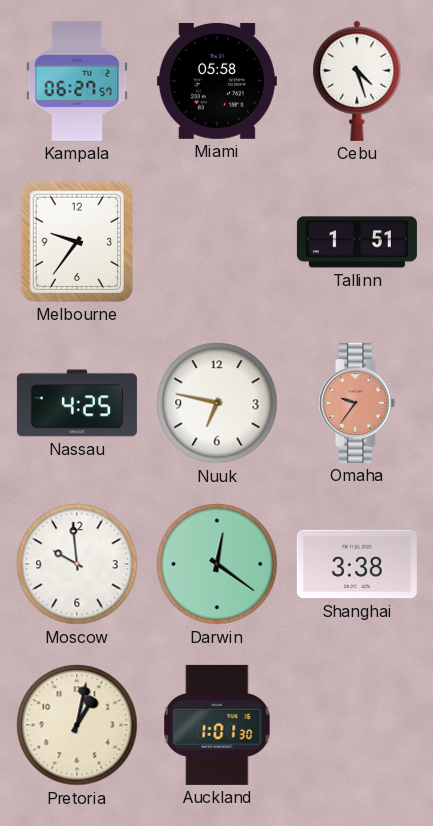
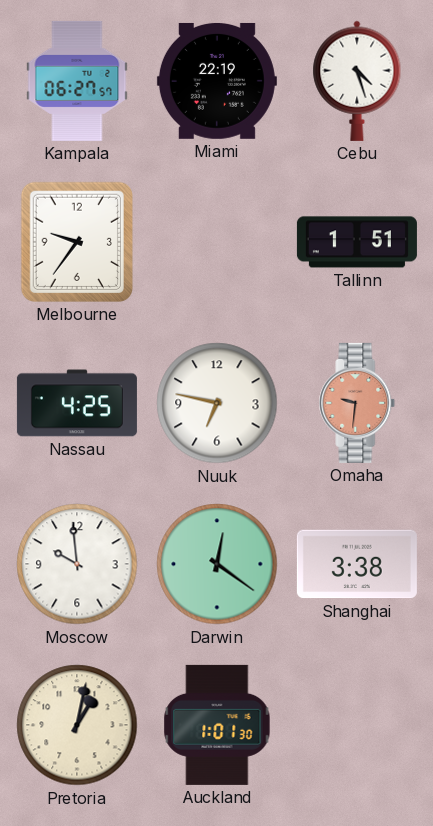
Miami: 05:58 -> 22:19 (217, 81)
Omaha: 9:36 -> 9:31 (357, 403)
